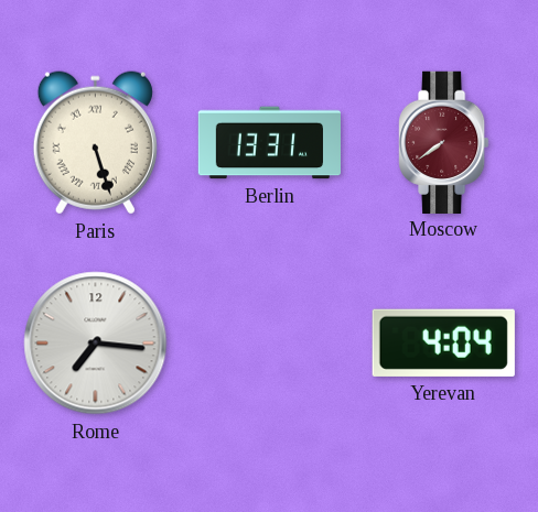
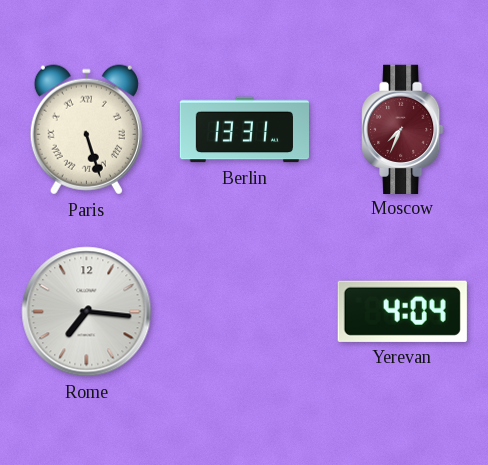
Moscow: 7:39 -> 7:34 (403, 129)
